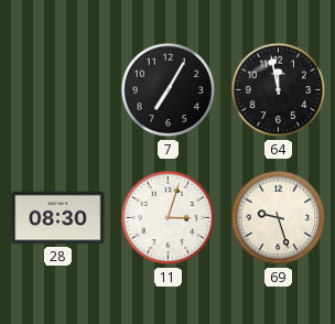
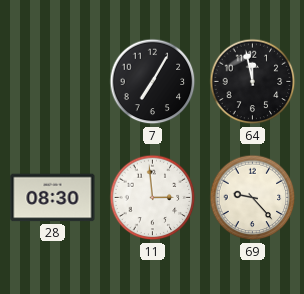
11: 3:03 -> 2:59 (153, 198)
69: 9:27 -> 9:23 (253, 198)
